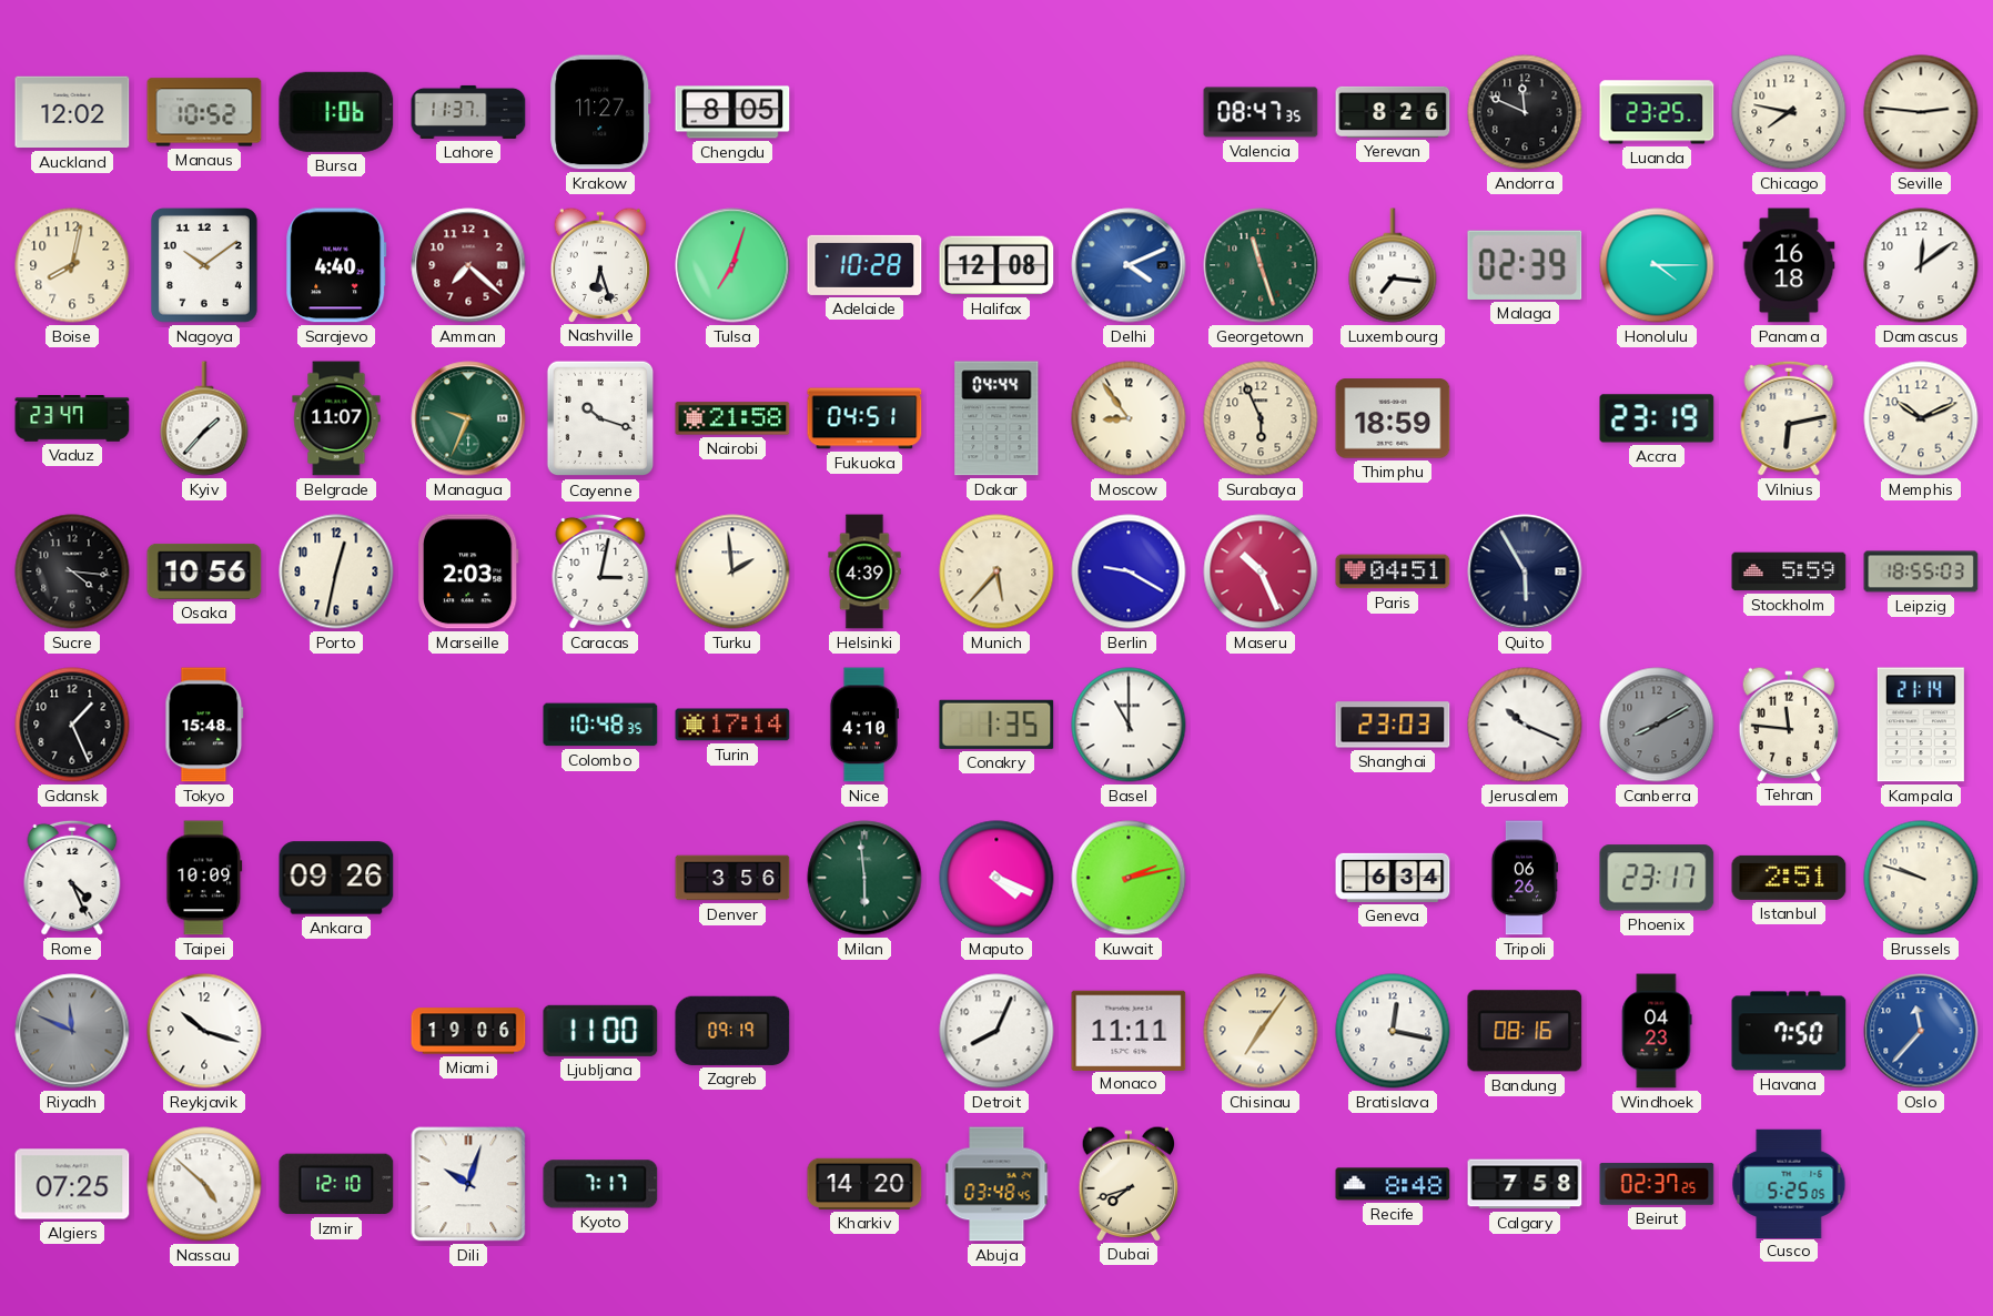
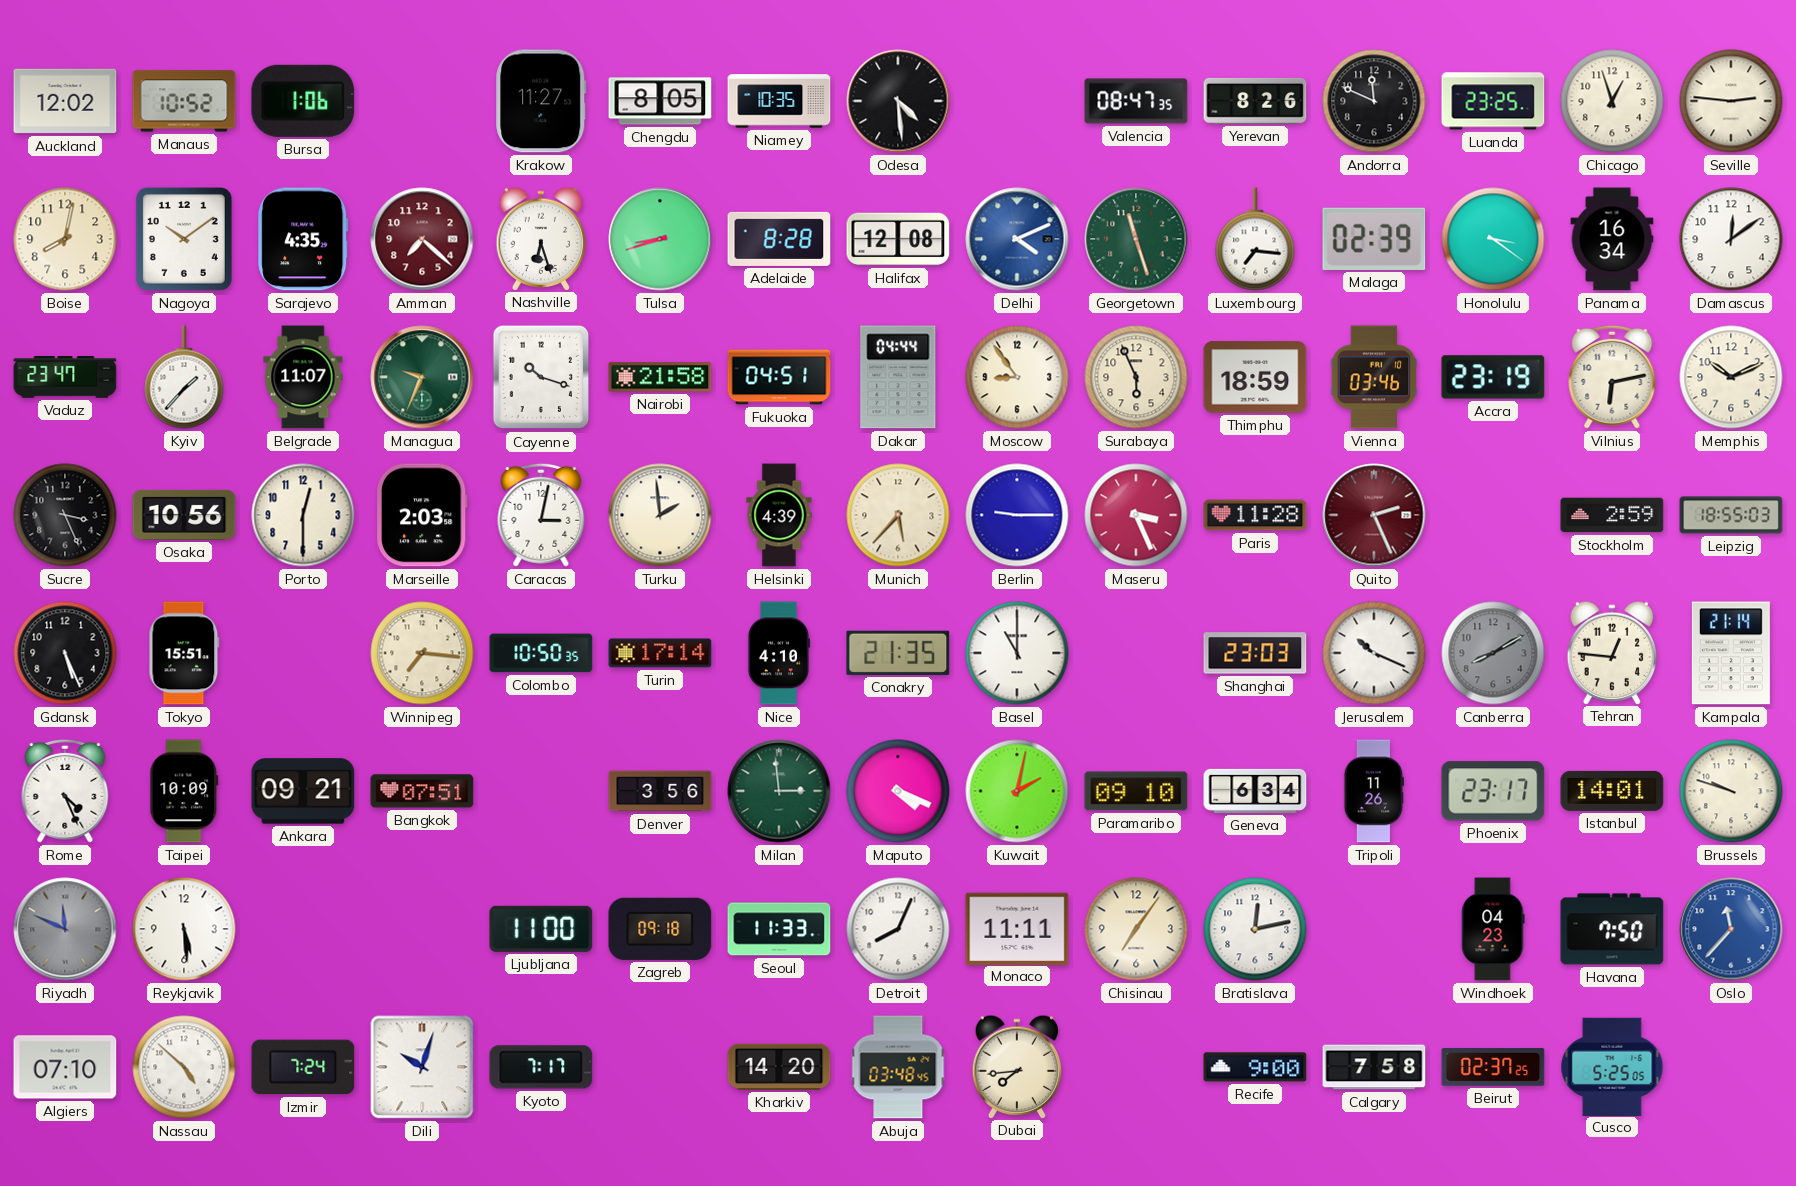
Lahore: 11:37 -> none (468, 112)
Niamey: none -> 10:35 (779, 101)
Odesa: none -> 4:29 (898, 101)
Chicago: 7:47 -> 12:57 (1612, 101)
Sarajevo: 4:40 -> 4:35 (303, 239)
Tulsa: 7:03 -> 8:42 (660, 239)
Adelaide: 10:28 -> 8:28 (779, 239)
Honolulu: 4:15 -> 3:21 (1493, 239)
Panama: 16:18 -> 16:34 (1612, 239)
Vienna: none -> 03:46 (1374, 377)
Sucre: 4:16 -> 3:26 (65, 515)
Porto: 12:32 -> 12:30 (303, 515)
Berlin: 9:20 -> 9:15 (1017, 515)
Maseru: 10:26 -> 3:26 (1136, 515)
Paris: 04:51 -> 11:28 (1255, 515)
Quito: 5:55 -> 2:26 (1374, 515)
Quito dial: navy -> burgundy (1374, 515)
Stockholm: 5:59 -> 2:59 (1612, 515)
Gdansk: 1:26 -> 5:26 (65, 653)
Tokyo: 15:48 -> 15:51 (184, 653)
Winnipeg: none -> 7:16 (422, 653)
Colombo: 10:48 -> 10:50 (541, 653)
Conakry: 1:35 -> 21:35 (898, 653)
Tehran: 11:46 -> 12:46 (1612, 652)
Ankara: 09:26 -> 09:21 (303, 791)
Bangkok: none -> 07:51 (422, 791)
Milan: 5:59 -> 2:59 (779, 791)
Kuwait: 2:13 -> 2:02 (1017, 791)
Paramaribo: none -> 09:10 (1136, 791)
Tripoli: 06:26 -> 11:26 (1374, 791)
Istanbul: 2:51 -> 14:01 (1612, 791)
Reykjavik: 10:18 -> 5:29 (184, 929)
Miami: 19:06 -> none (468, 1031)
Zagreb: 09:19 -> 09:18 (660, 929)
Seoul: none -> 11:33 (779, 929)
Bratislava: 12:17 -> 12:13 (1255, 929)
Bandung: 08:16 -> none (1525, 1031)
Algiers: 07:25 -> 07:10 (65, 1067)
Izmir: 12:10 -> 7:24 (303, 1067)
Dubai: 7:42 -> 7:44 (1017, 1066)
Recife: 8:48 -> 9:00 (1255, 1067)
